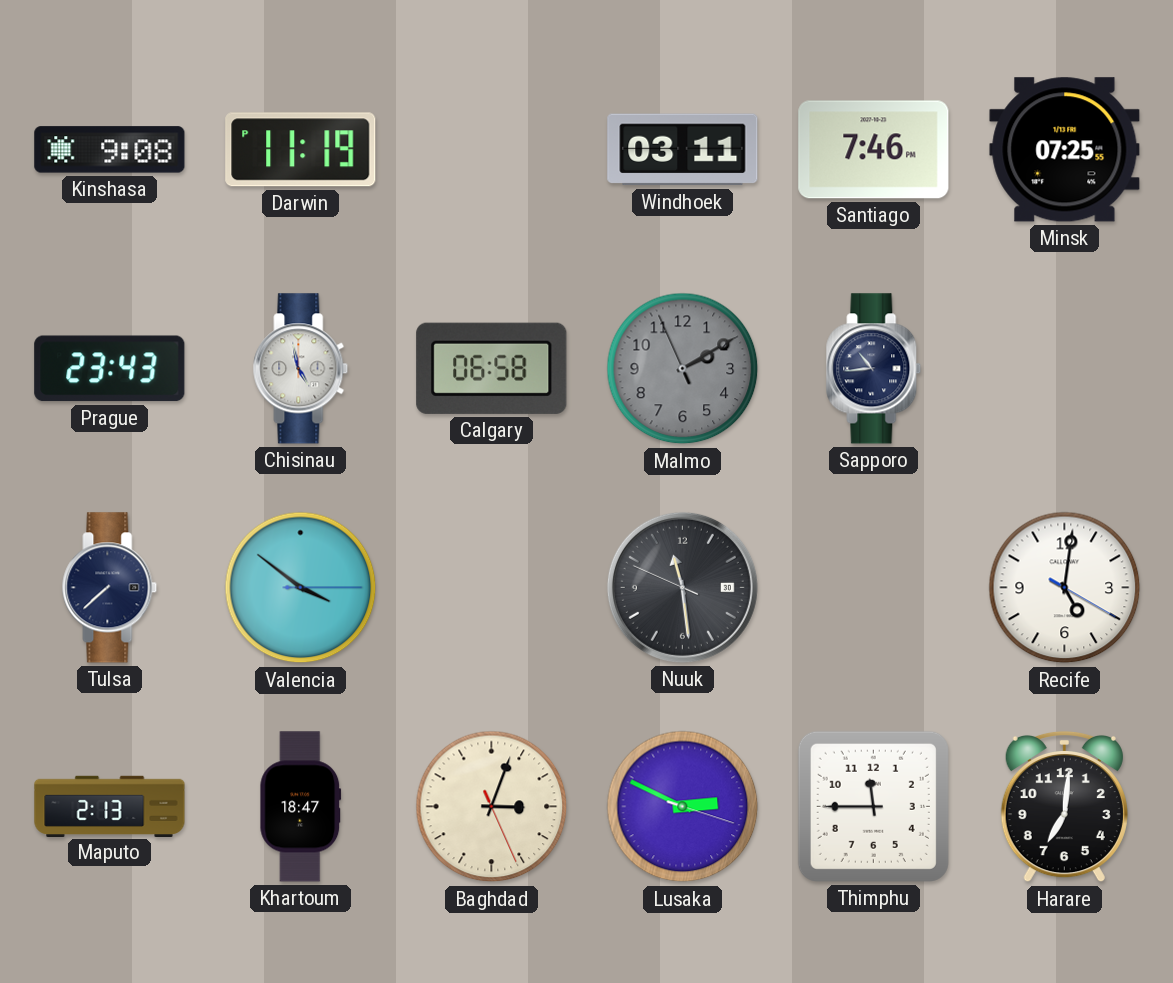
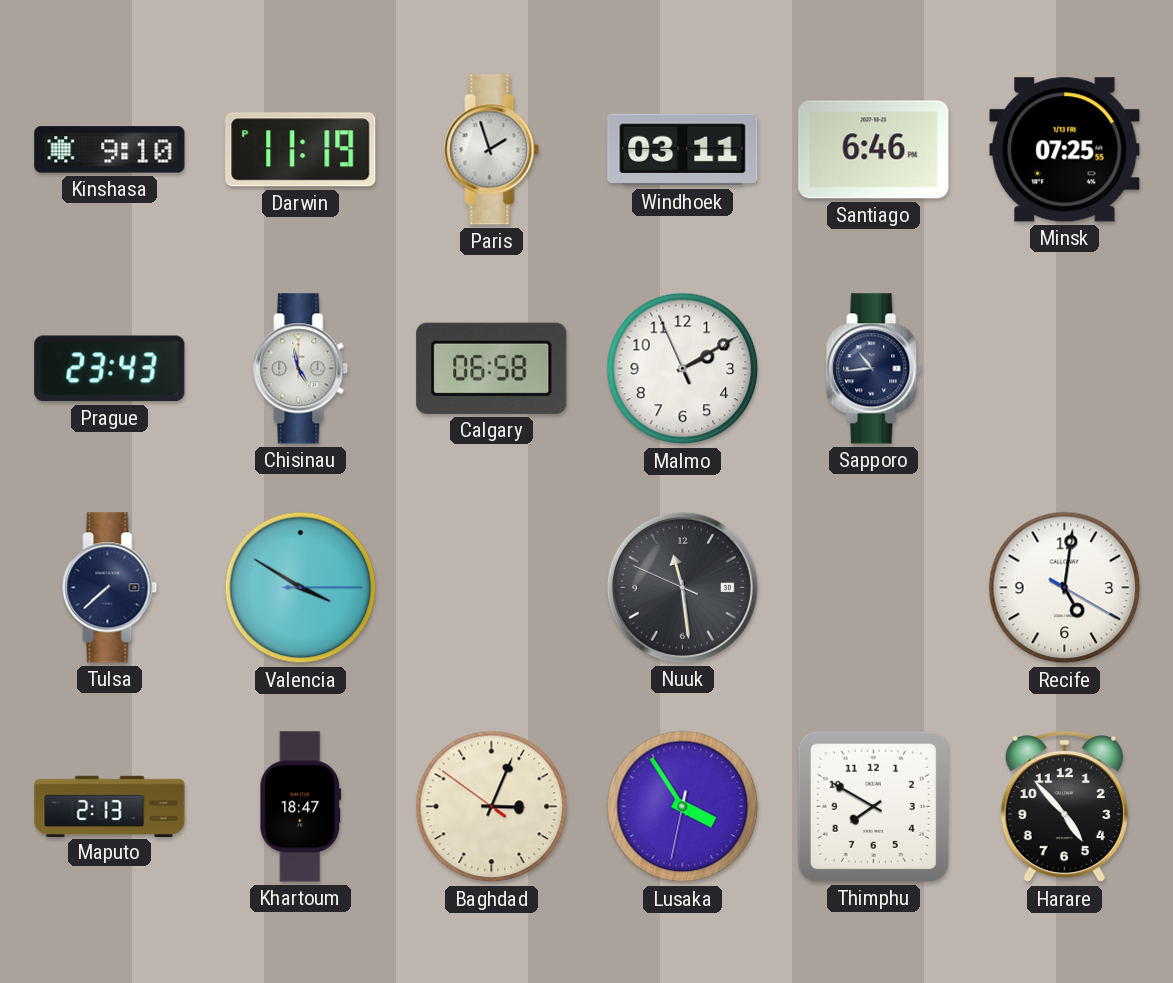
Kinshasa: 9:08 -> 9:10 (110, 150)
Paris: none -> 1:57 (492, 150)
Santiago: 7:46 -> 6:46 (874, 150)
Malmo dial: grey -> white (683, 369)
Valencia: 3:51 -> 3:50 (301, 588)
Baghdad: 3:03:26 -> 3:03:51 (492, 807)
Lusaka: 2:49 -> 3:54 (683, 807)
Thimphu: 11:45 -> 7:50 (873, 806)
Harare: 7:01 -> 4:53 (1064, 807)
